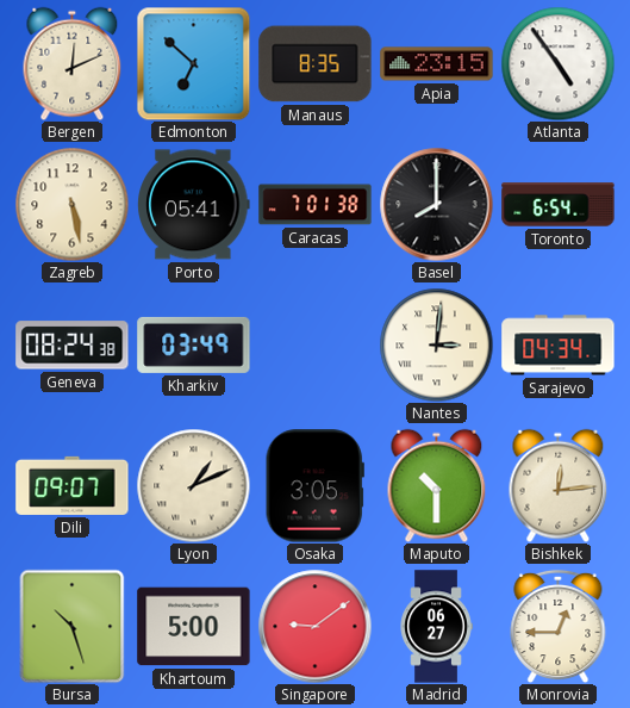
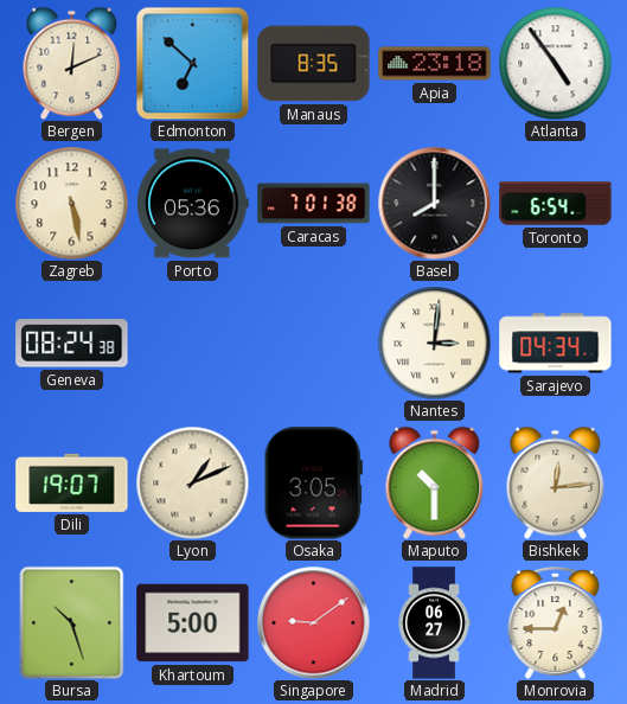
Apia: 23:15 -> 23:18 (435, 64)
Porto: 05:41 -> 05:36 (193, 204)
Kharkiv: 03:49 -> none (194, 344)
Dili: 09:07 -> 19:07 (72, 482)
